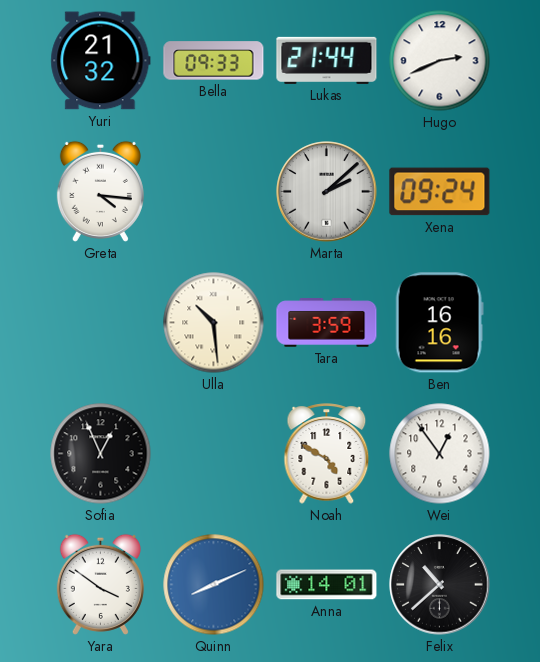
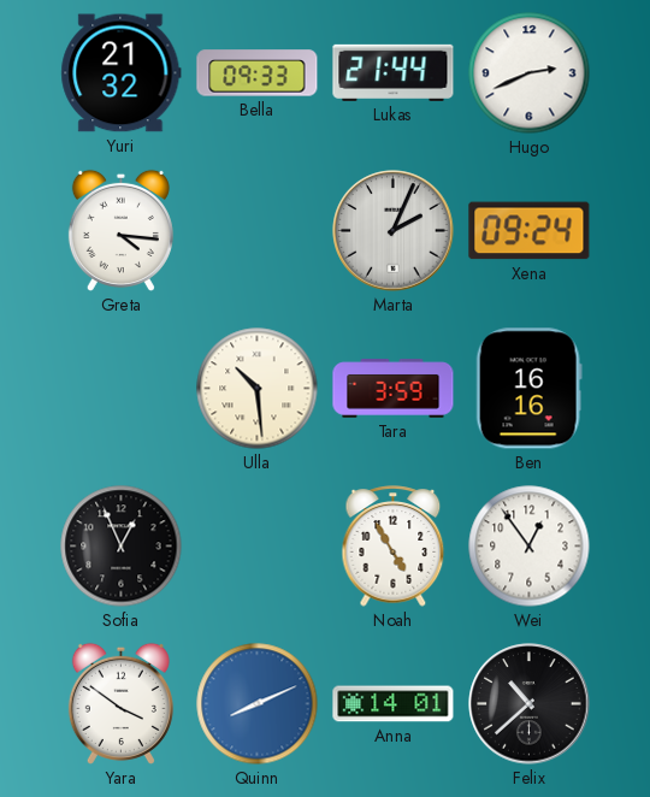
Marta: 2:08 -> 2:04 (394, 231)
Noah: 4:50 -> 4:55 (394, 547)
